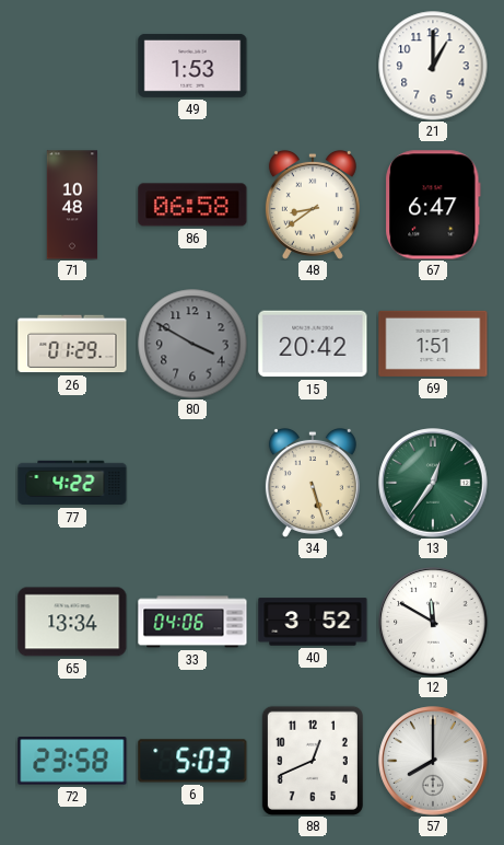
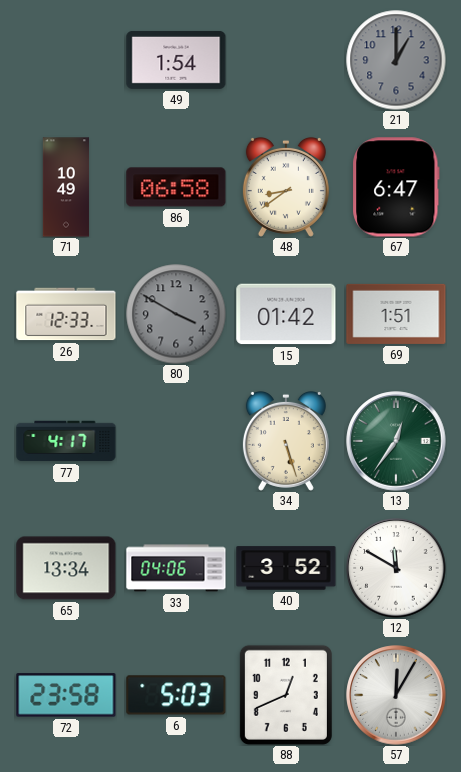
49: 1:53 -> 1:54 (176, 60)
21 dial: white -> grey (396, 60)
71: 10:48 -> 10:49 (66, 187)
26: 01:29 -> 12:33 (66, 314)
15: 20:42 -> 01:42 (286, 314)
77: 4:22 -> 4:17 (66, 441)
57: 8:00 -> 12:05 (396, 695)
